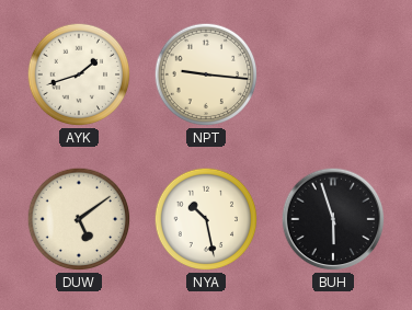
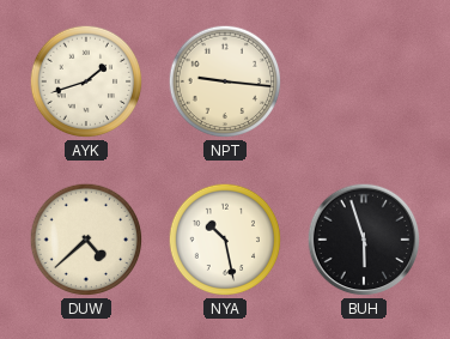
DUW: 5:09 -> 4:38 (86, 240)
